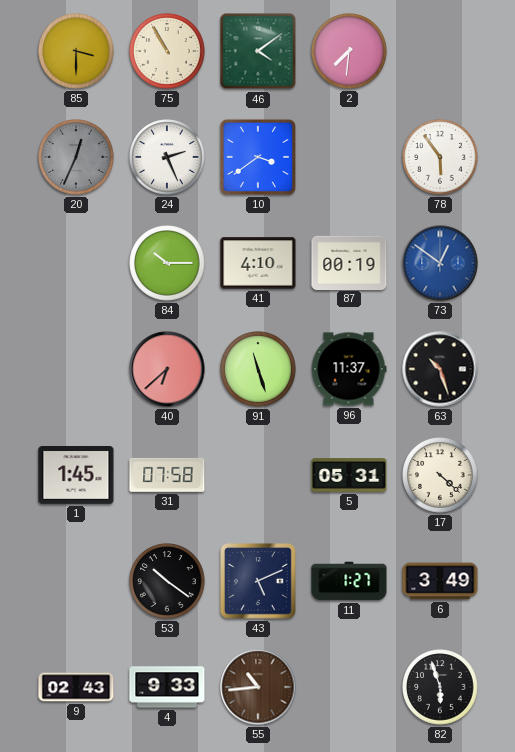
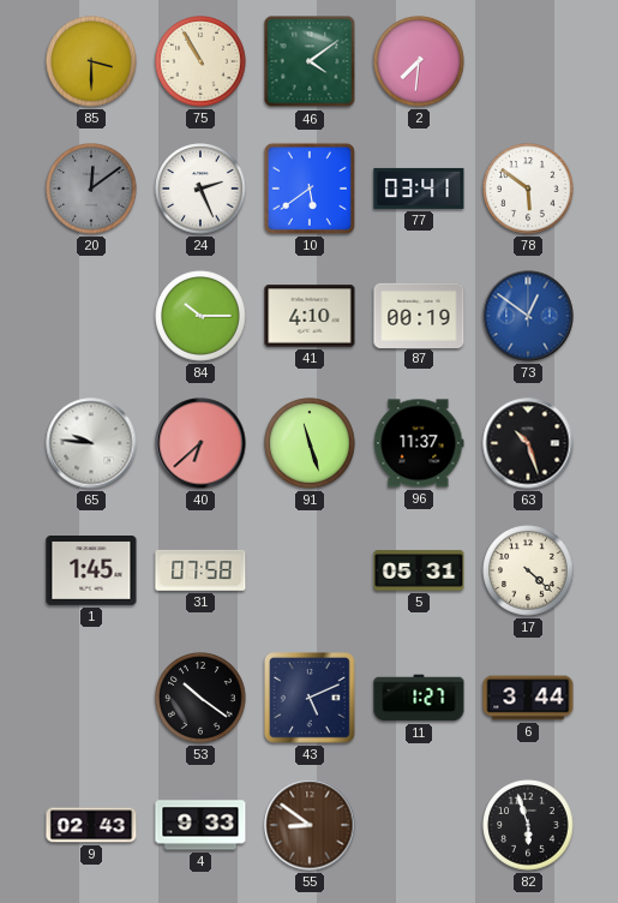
20: 12:34 -> 12:09 (91, 189)
10: 3:39 -> 5:39 (310, 189)
77: none -> 03:41 (419, 189)
78: 5:54 -> 5:51 (528, 189)
65: none -> 9:46 (91, 443)
6: 3:49 -> 3:44 (528, 698)
55: 10:44 -> 8:51 (310, 825)
